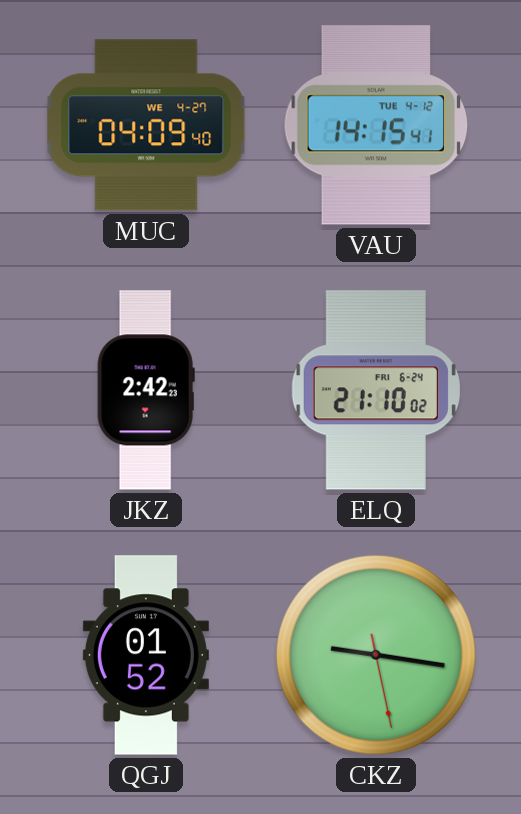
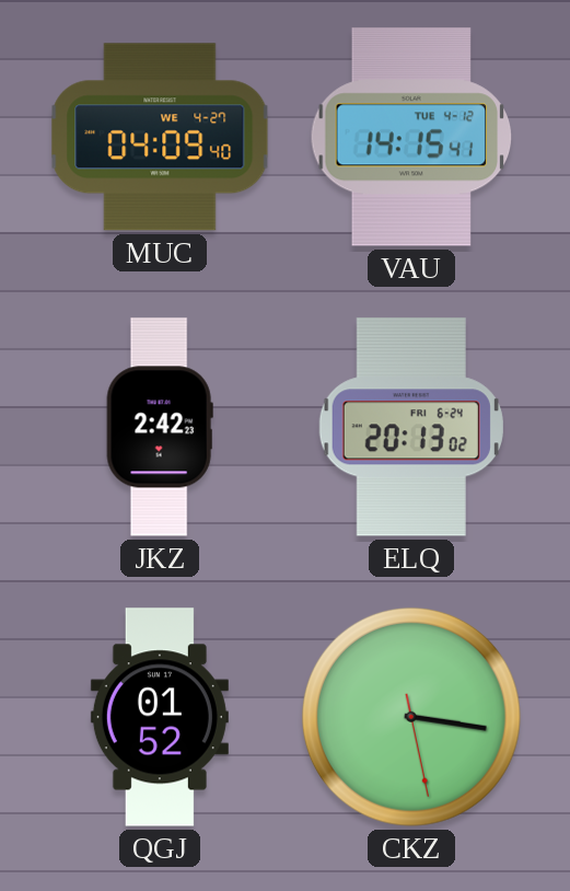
ELQ: 21:10 -> 20:13 (411, 427)
CKZ: 9:16 -> 3:16 (411, 717)
